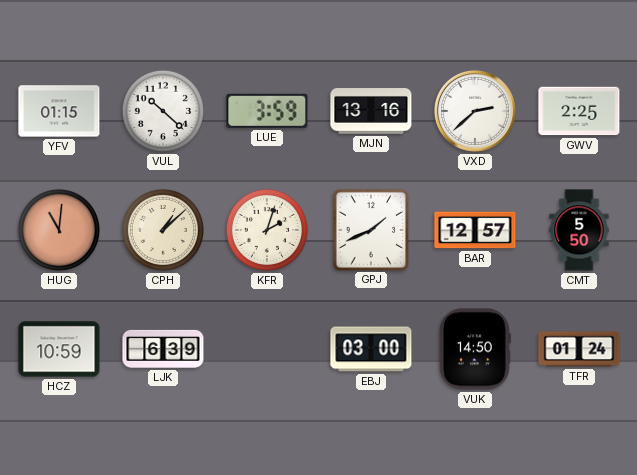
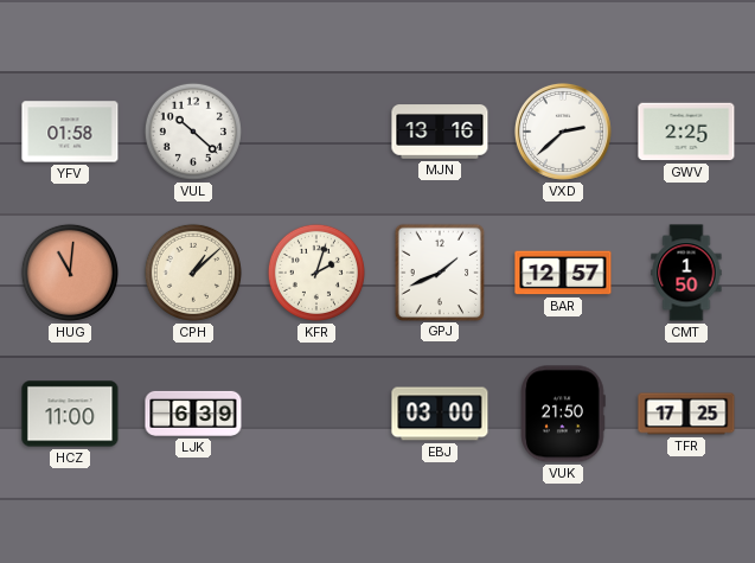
YFV: 01:15 -> 01:58 (70, 132)
LUE: 3:59 -> none (267, 111)
CMT: 5:50 -> 1:50 (686, 273)
HCZ: 10:59 -> 11:00 (70, 414)
VUK: 14:50 -> 21:50 (563, 414)
TFR: 01:24 -> 17:25 (686, 414)
